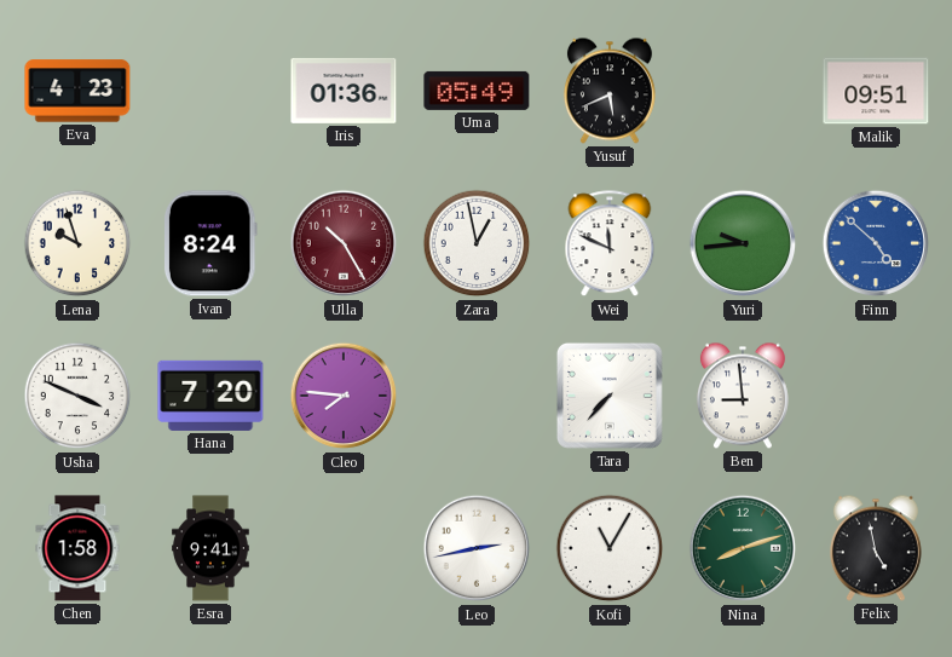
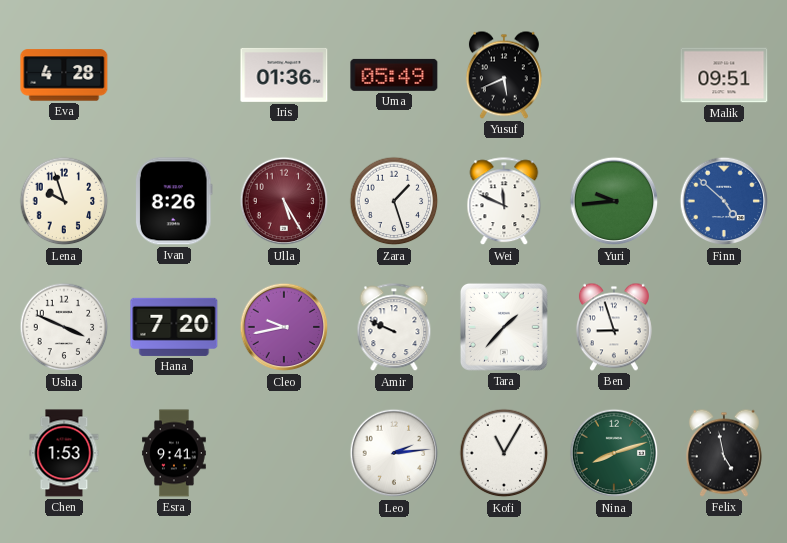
Eva: 4:23 -> 4:28 (64, 75)
Ivan: 8:24 -> 8:26 (174, 201)
Ulla: 10:25 -> 5:25 (284, 201)
Zara: 12:58 -> 1:27 (394, 201)
Cleo: 7:46 -> 9:43 (284, 327)
Amir: none -> 9:49 (394, 328)
Tara: 7:37 -> 1:37 (504, 327)
Ben: 8:59 -> 8:57 (614, 327)
Chen: 1:58 -> 1:53 (64, 453)
Leo: 2:43 -> 2:14 (394, 453)
